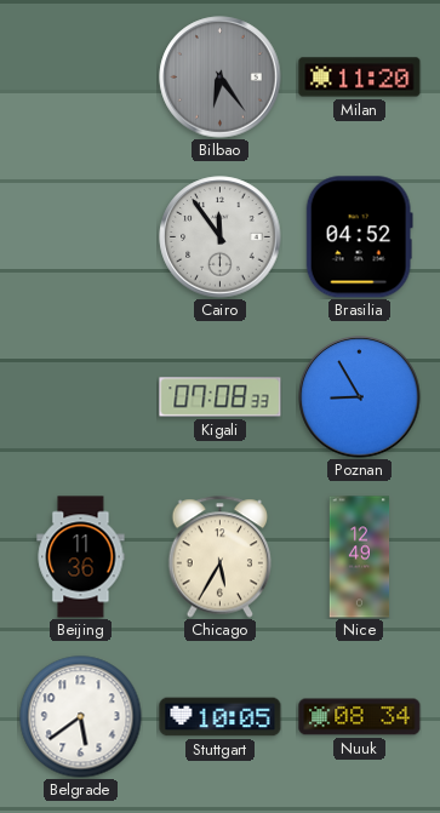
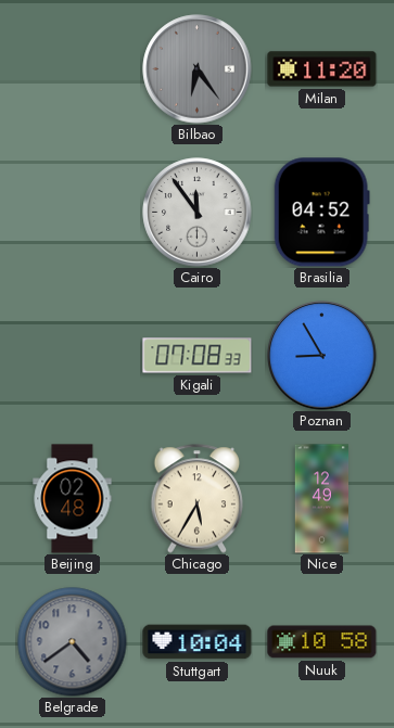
Beijing: 11:36 -> 02:48 (73, 499)
Belgrade: 5:39 -> 4:39 (73, 642)
Belgrade dial: white -> grey (73, 642)
Stuttgart: 10:05 -> 10:04 (198, 642)
Nuuk: 08:34 -> 10:58 (322, 642)
